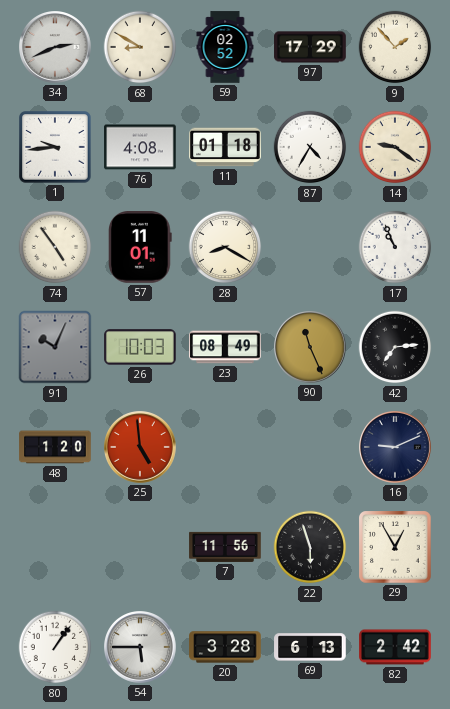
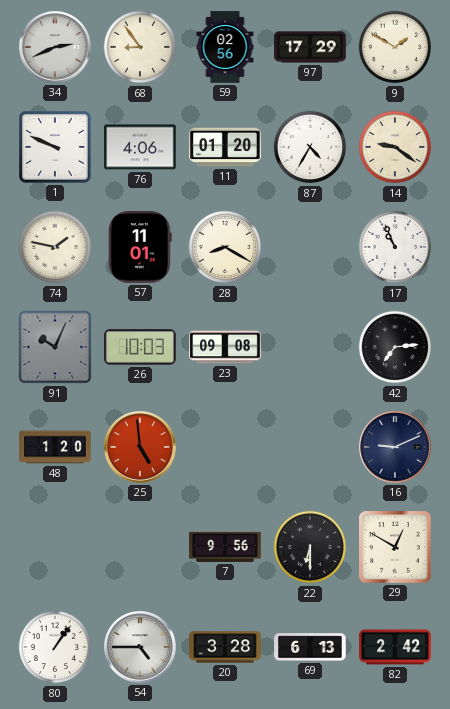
68: 8:50 -> 8:54 (140, 47)
59: 02:52 -> 02:56 (225, 47)
9: 1:53 -> 1:50 (395, 47)
1: 9:44 -> 9:49 (55, 147)
76: 4:08 -> 4:06 (140, 147)
11: 01:18 -> 01:20 (225, 147)
74: 4:54 -> 1:47 (55, 247)
23: 08:49 -> 09:08 (225, 347)
90: 11:26 -> none (311, 348)
7: 11:56 -> 9:56 (225, 547)
22: 5:57 -> 6:30 (310, 547)
29: 12:55 -> 12:50 (395, 547)
54: 5:45 -> 4:45 (141, 648)
